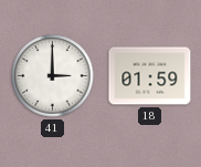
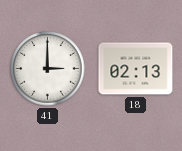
18: 01:59 -> 02:13 (136, 69)
